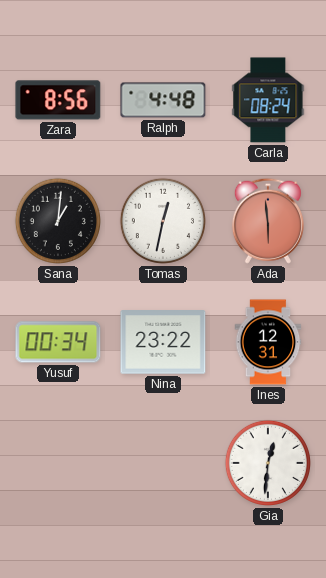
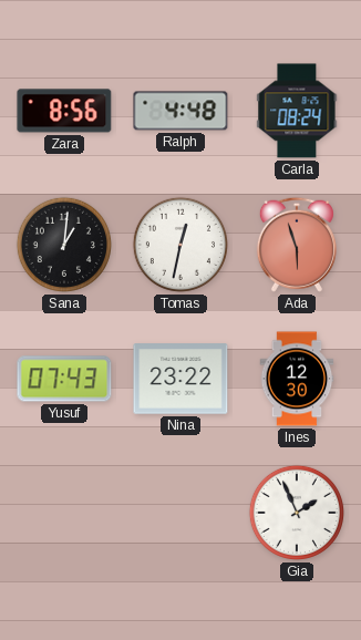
Ada: 5:59 -> 5:57 (297, 245)
Yusuf: 00:34 -> 07:43 (64, 379)
Ines: 12:31 -> 12:30 (297, 379)
Gia: 12:31 -> 1:56 (297, 513)
